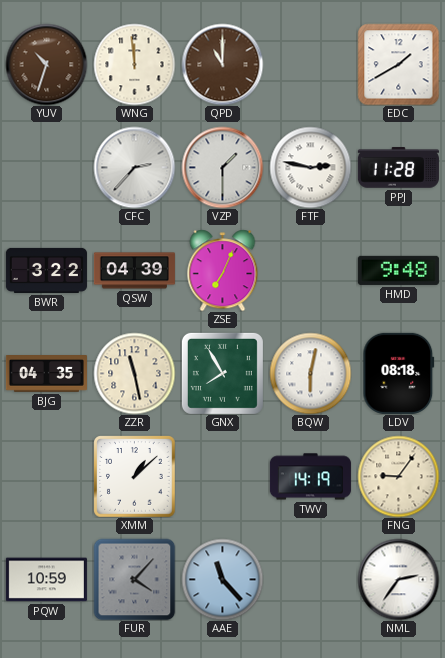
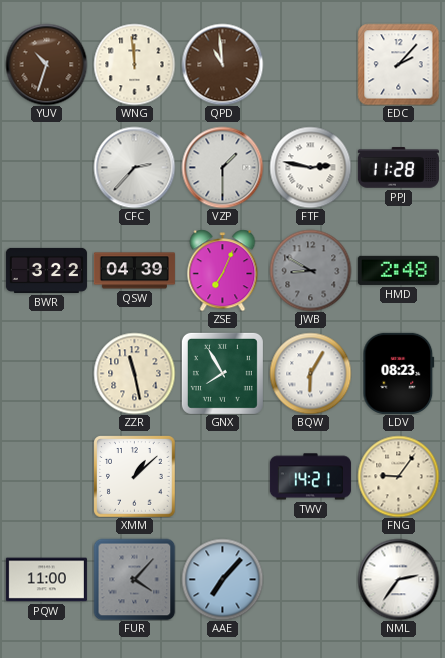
QPD: 11:00 -> 10:59 (222, 64)
EDC: 1:40 -> 2:07 (398, 64)
JWB: none -> 8:50 (310, 270)
HMD: 9:48 -> 2:48 (398, 270)
BJG: 04:35 -> none (46, 374)
BQW: 6:02 -> 6:05 (310, 373)
LDV: 08:18 -> 08:23 (399, 373)
TWV: 14:19 -> 14:21 (310, 477)
PQW: 10:59 -> 11:00 (46, 580)
AAE: 11:23 -> 7:07 (222, 579)
